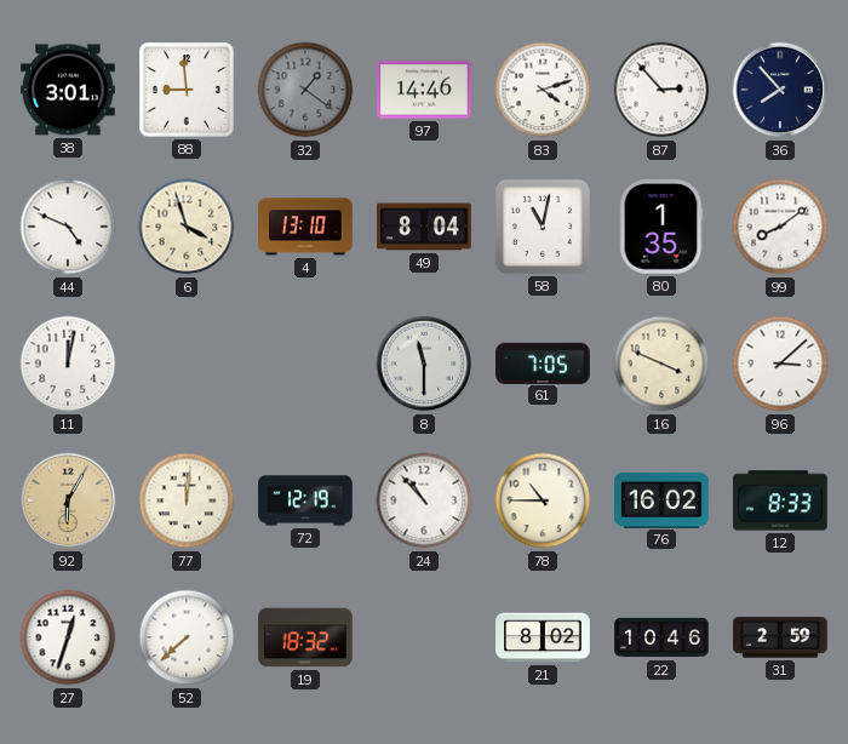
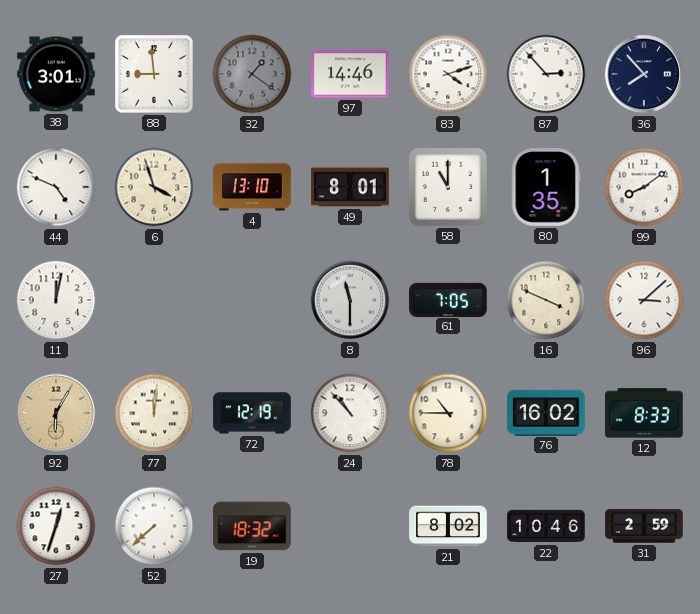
49: 8:04 -> 8:01 (350, 187)
58: 11:02 -> 11:00 (448, 187)
